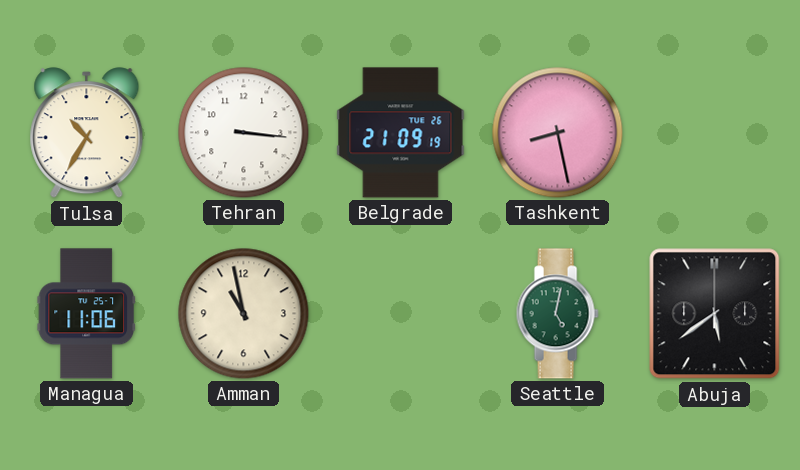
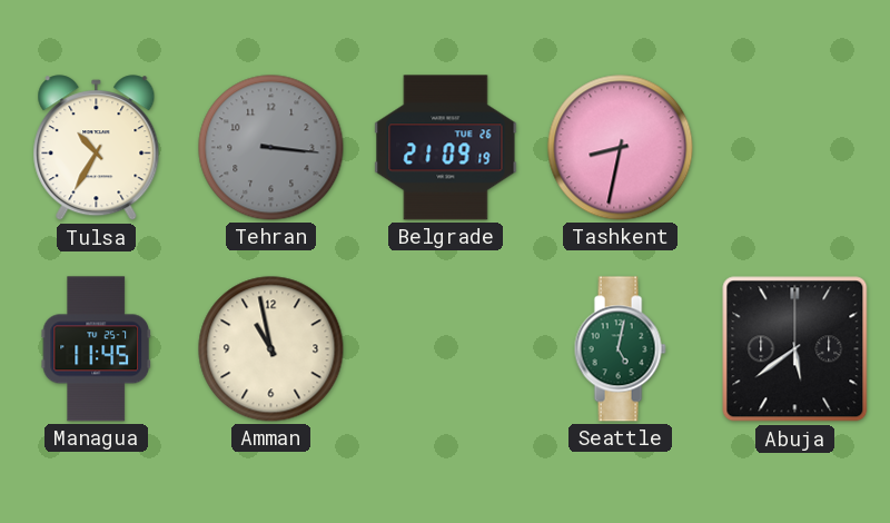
Tehran dial: white -> grey (271, 148)
Tashkent: 8:28 -> 8:32 (621, 148)
Managua: 11:06 -> 11:45 (96, 349)
